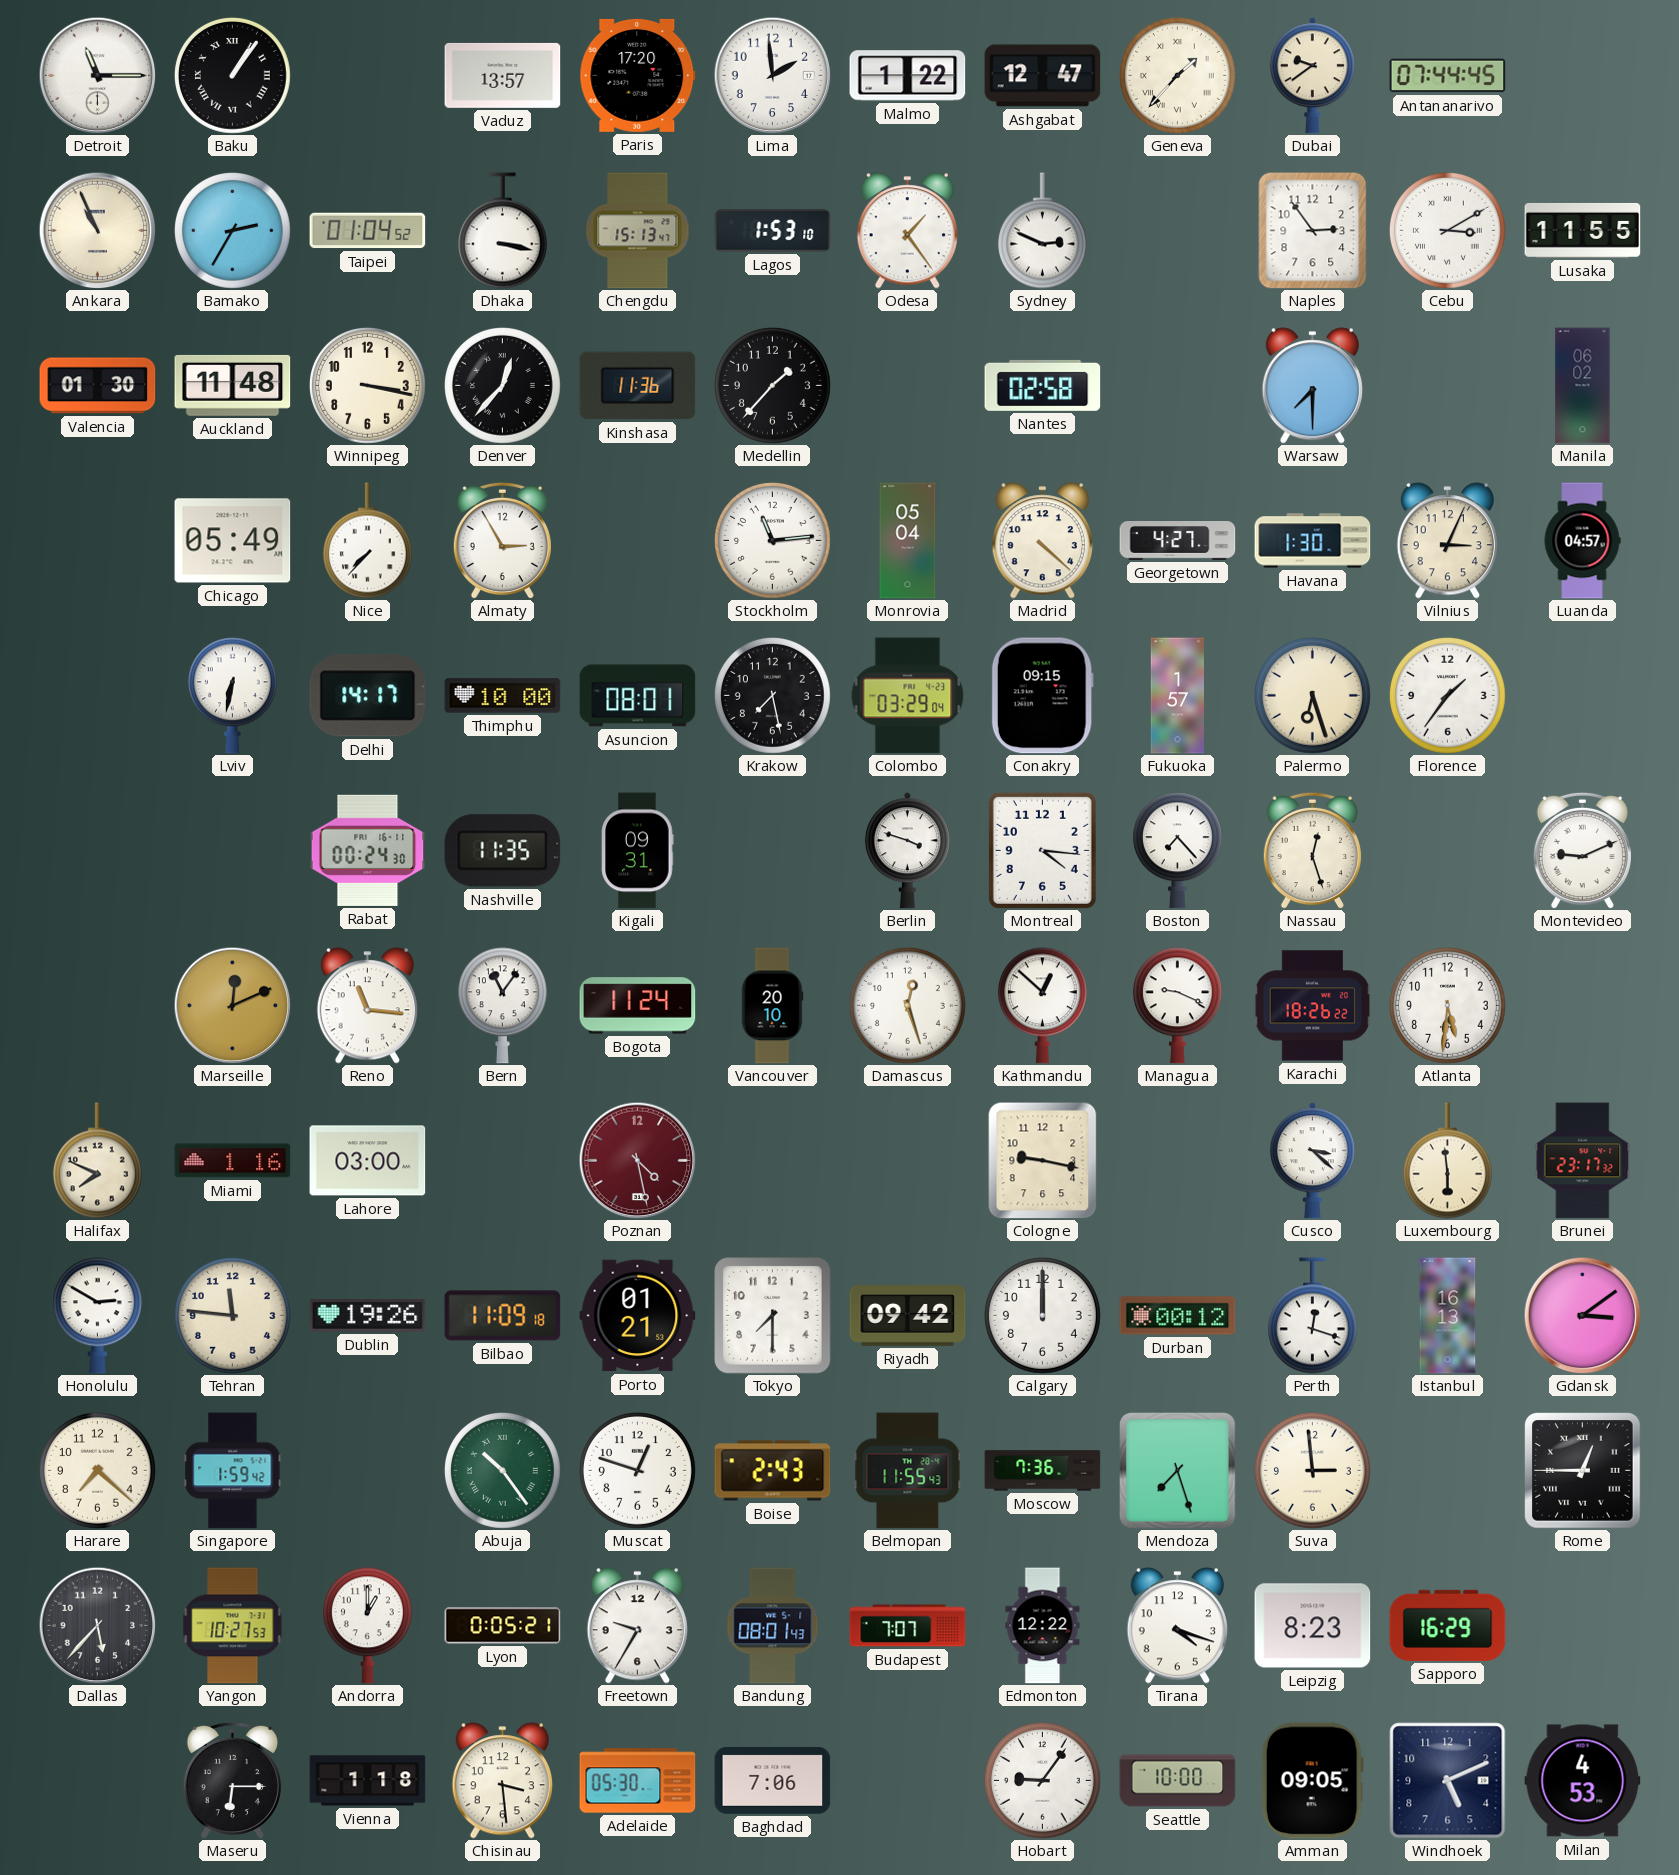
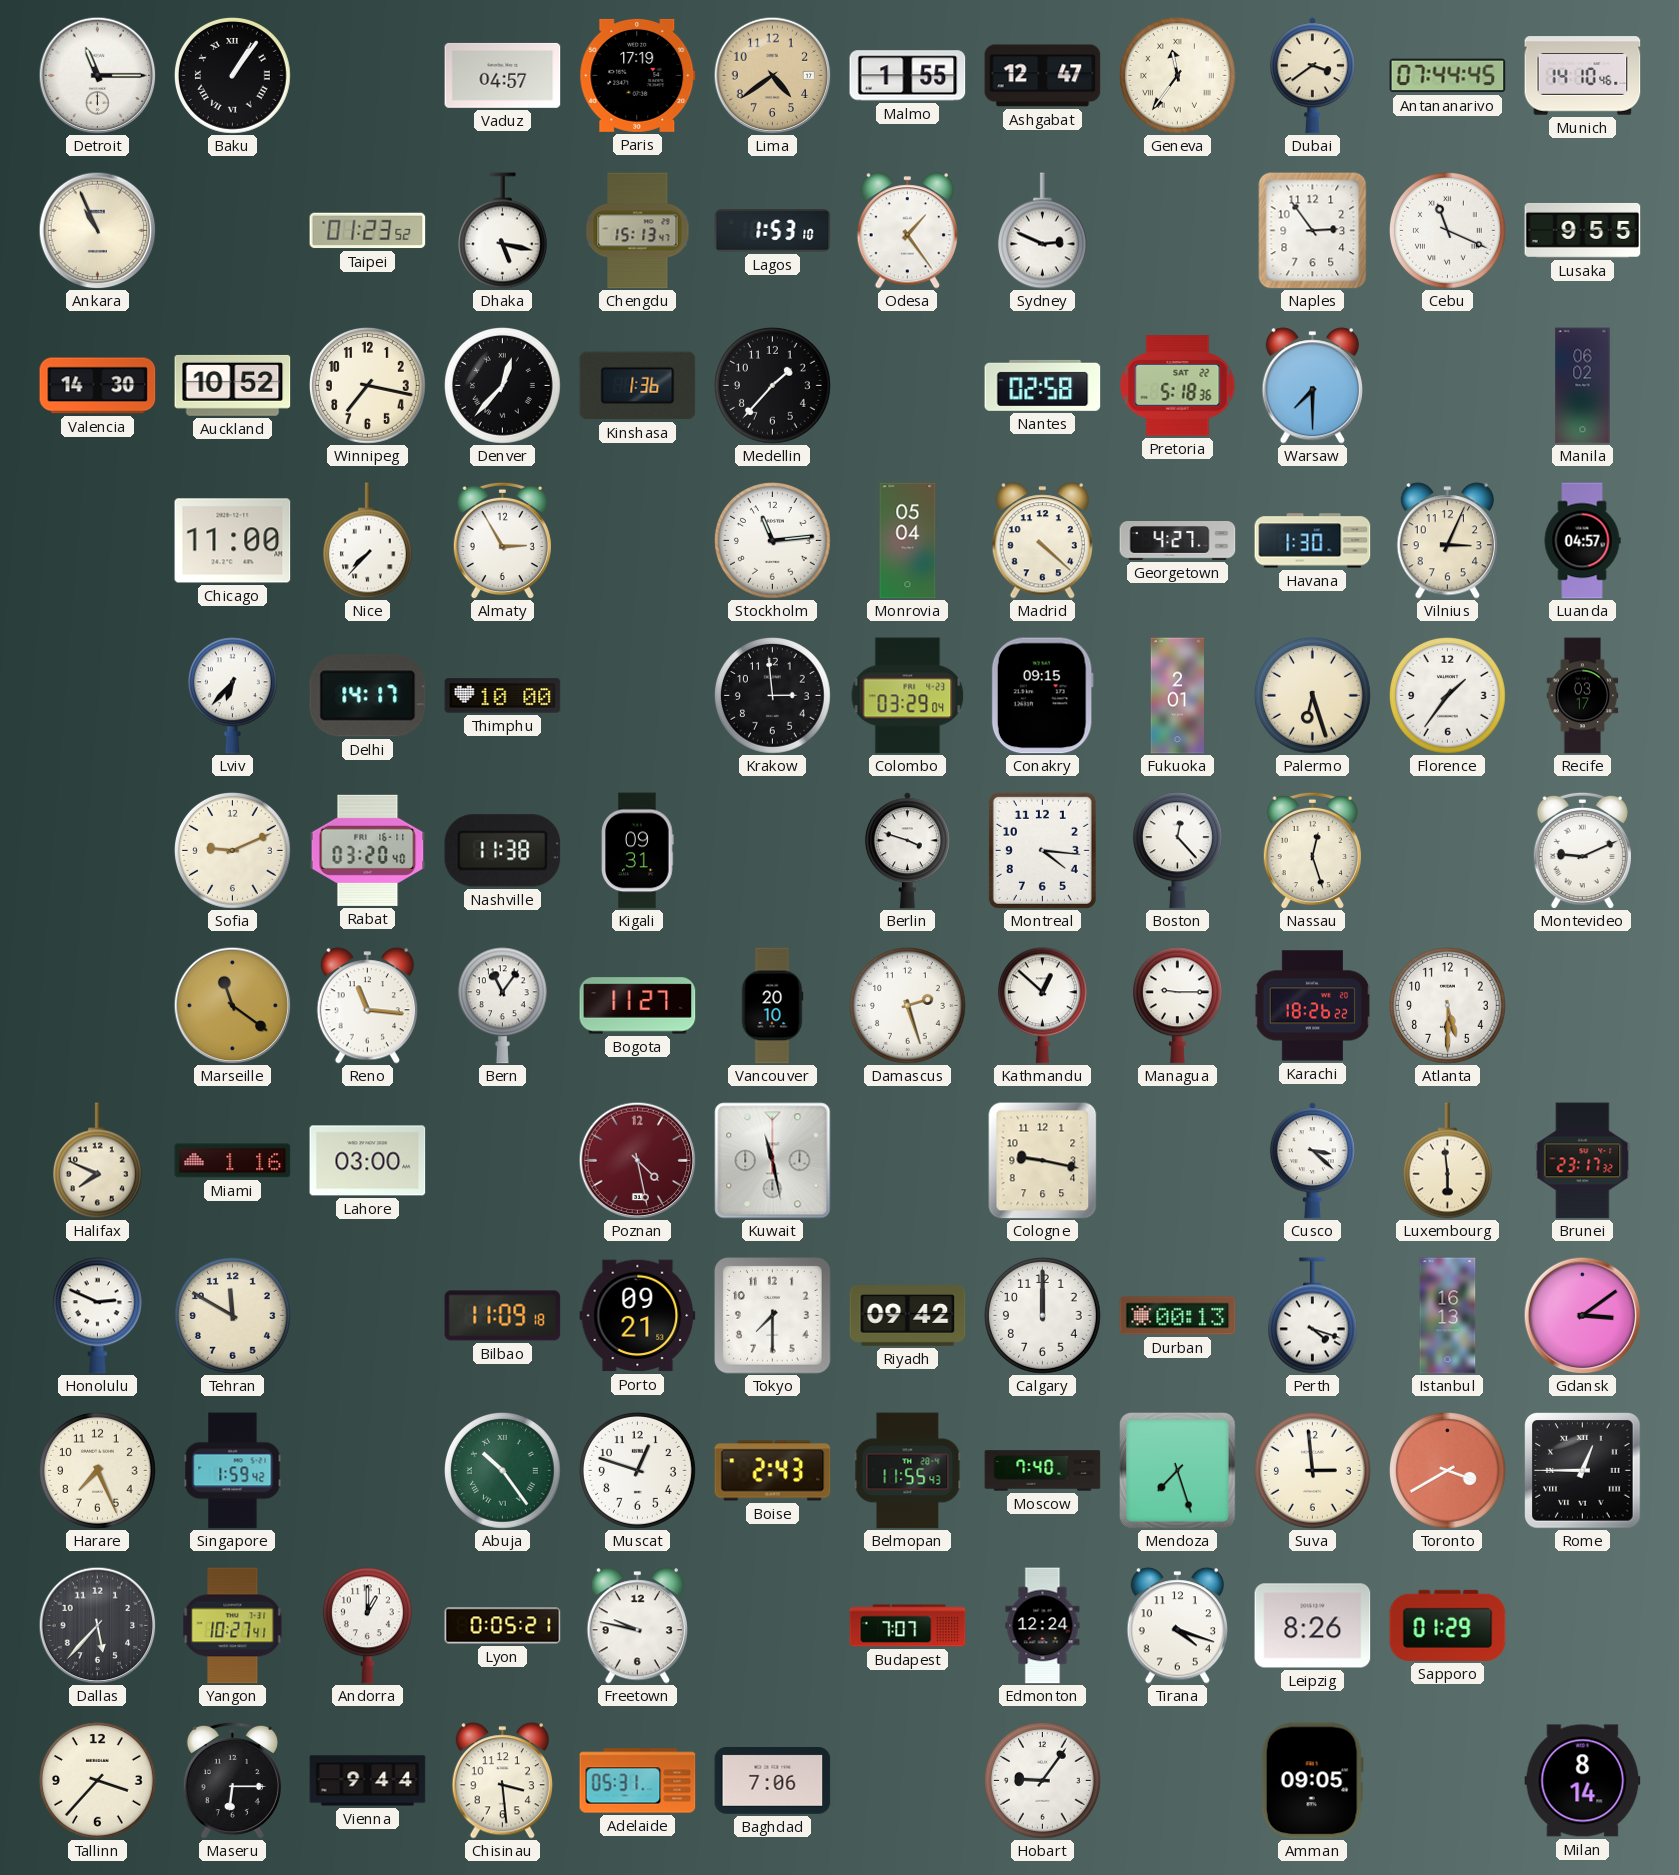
Vaduz: 13:57 -> 04:57 (503, 75)
Paris: 17:20 -> 17:19 (638, 75)
Lima: 1:59 -> 4:39 (772, 75)
Lima dial: white -> champagne (772, 75)
Malmo: 1:22 -> 1:55 (908, 76)
Geneva: 1:37 -> 11:36 (1177, 75)
Dubai: 9:39 -> 3:39 (1312, 76)
Munich: none -> 14:10 (1583, 76)
Bamako: 2:35 -> none (232, 230)
Taipei: 01:04 -> 01:23 (368, 231)
Dhaka: 3:17 -> 5:17 (502, 231)
Cebu: 3:10 -> 11:19 (1447, 230)
Lusaka: 11:55 -> 9:55 (1583, 230)
Valencia: 01:30 -> 14:30 (98, 386)
Auckland: 11:48 -> 10:52 (233, 385)
Winnipeg: 3:17 -> 7:17 (367, 385)
Kinshasa: 11:36 -> 1:36 (638, 386)
Pretoria: none -> 5:18 (1178, 386)
Chicago: 05:49 -> 11:00 (233, 541)
Lviv: 6:32 -> 6:37 (232, 696)
Asuncion: 08:01 -> none (638, 696)
Krakow: 7:28 -> 2:59 (772, 695)
Fukuoka: 1:57 -> 2:01 (1177, 696)
Recife: none -> 03:17 (1583, 696)
Sofia: none -> 9:11 (232, 850)
Rabat: 00:24 -> 03:20 (368, 850)
Nashville: 11:35 -> 11:38 (503, 851)
Boston: 7:23 -> 12:23 (1177, 851)
Marseille: 12:11 -> 11:21 (232, 1005)
Bogota: 11:24 -> 11:27 (638, 1006)
Damascus: 12:27 -> 2:27 (907, 1005)
Managua: 9:19 -> 9:15 (1177, 1006)
Atlanta: 5:31 -> 5:30 (1447, 1005)
Kuwait: none -> 11:28 (773, 1161)
Honolulu: 2:50 -> 2:49 (97, 1316)
Tehran: 11:46 -> 11:50 (232, 1315)
Dublin: 19:26 -> none (368, 1316)
Porto: 01:21 -> 09:21 (638, 1316)
Durban: 00:12 -> 00:13 (1178, 1316)
Perth: 12:18 -> 4:18 (1312, 1316)
Harare: 7:22 -> 7:26 (97, 1470)
Moscow: 7:36 -> 7:40 (1043, 1471)
Toronto: none -> 3:40 (1447, 1470)
Yangon: 10:27:53 -> 10:27:41 (233, 1626)
Freetown: 9:35 -> 9:47 (637, 1626)
Bandung: 08:01 -> none (773, 1626)
Edmonton: 12:22 -> 12:24 (1043, 1626)
Leipzig: 8:23 -> 8:26 (1313, 1626)
Sapporo: 16:29 -> 01:29 (1448, 1625)
Tallinn: none -> 3:37 (97, 1780)
Vienna: 1:18 -> 9:44 (368, 1781)
Adelaide: 05:30 -> 05:31 (638, 1781)
Seattle: 10:00 -> none (1178, 1781)
Windhoek: 5:11 -> none (1448, 1781)
Milan: 4:53 -> 8:14 (1583, 1781)
